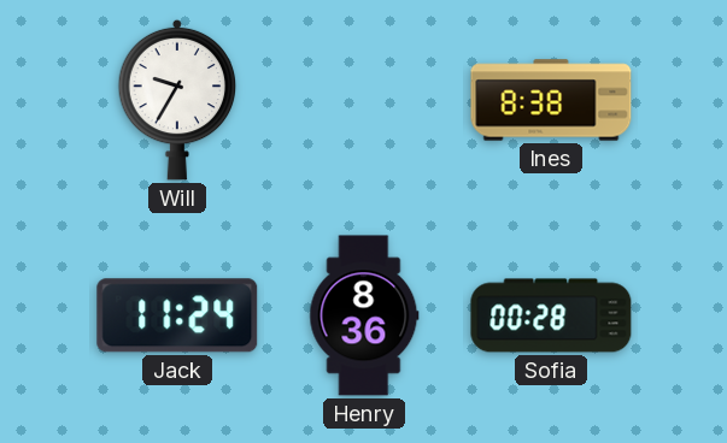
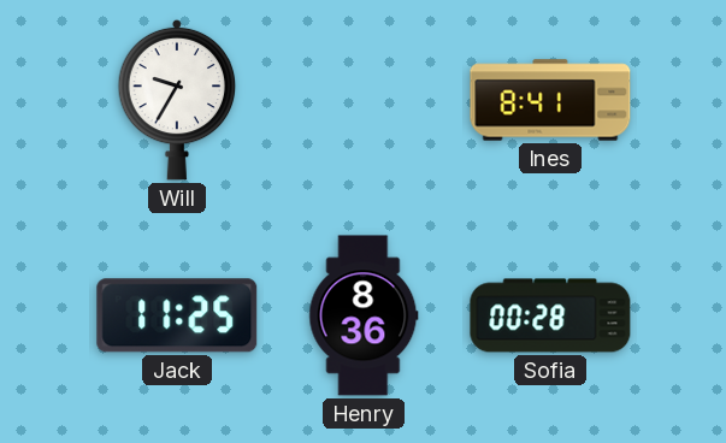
Ines: 8:38 -> 8:41 (550, 100)
Jack: 11:24 -> 11:25 (177, 315)
